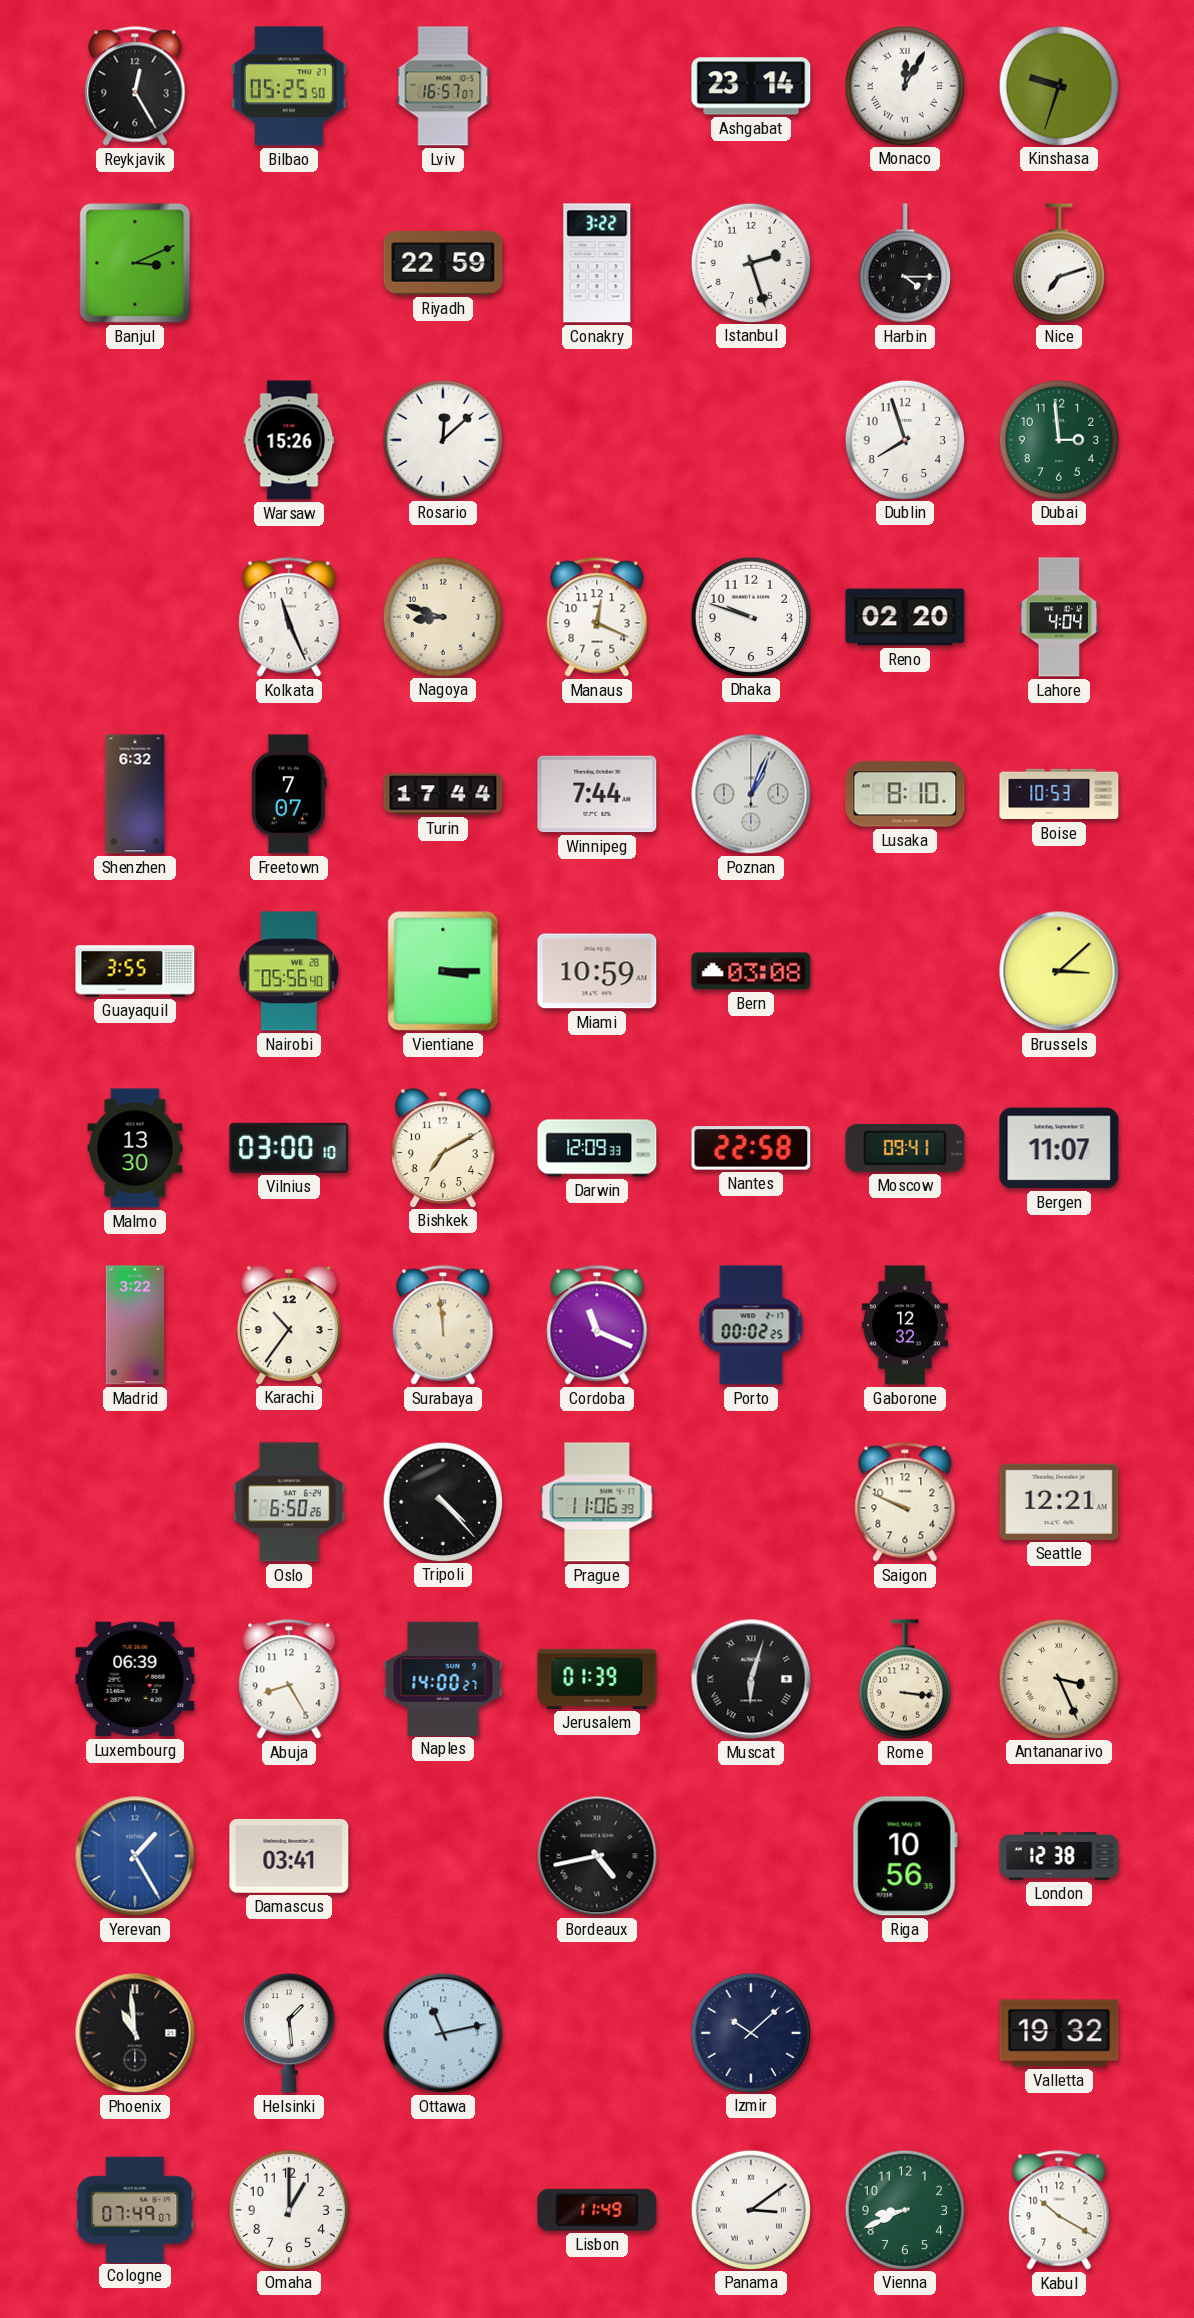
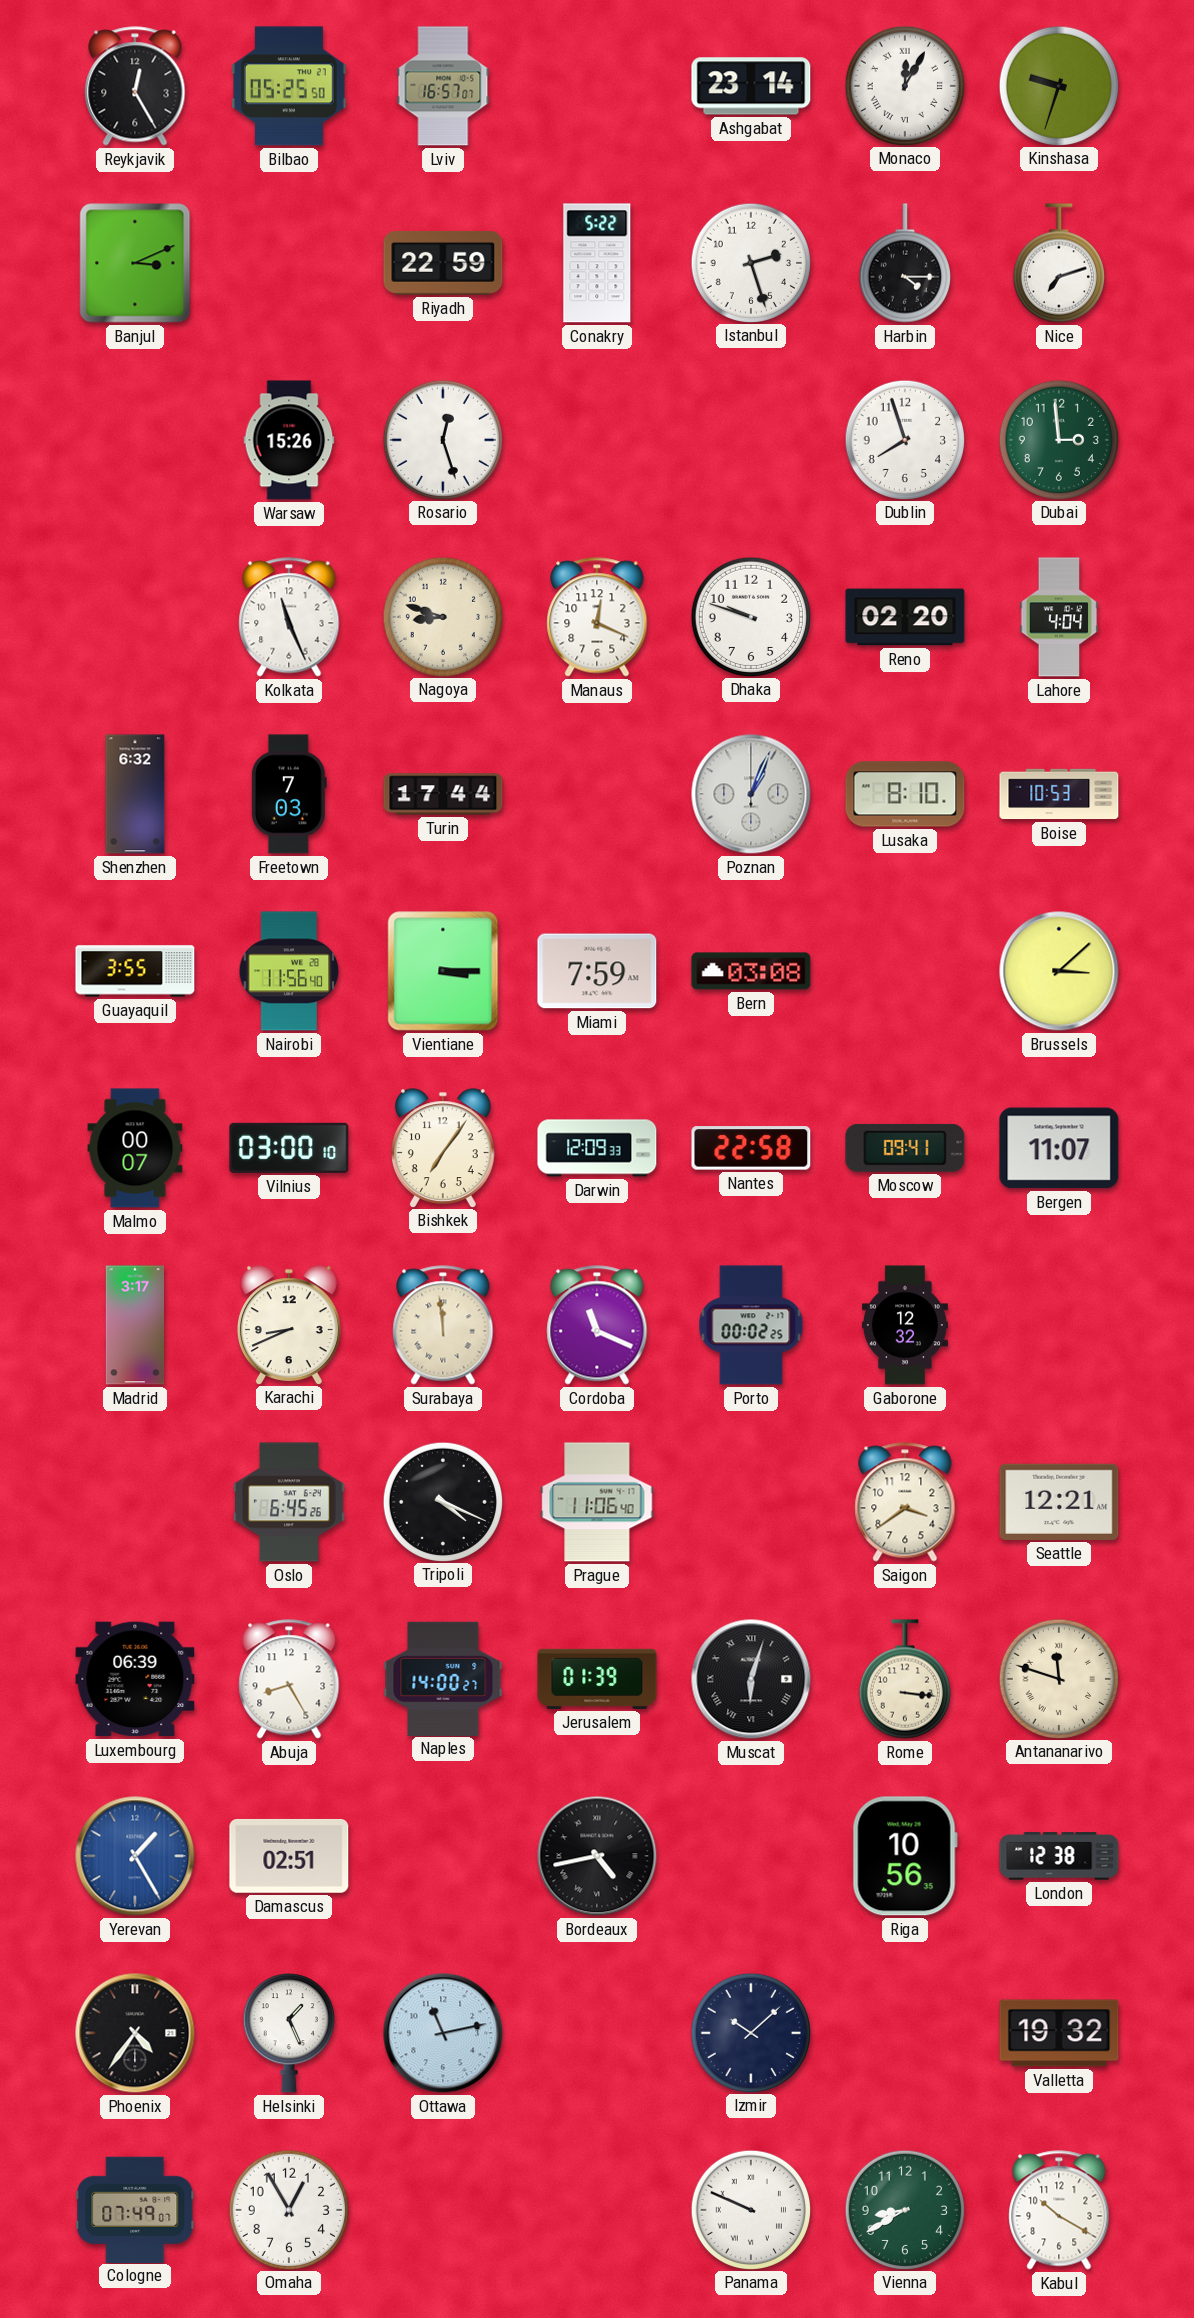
Conakry: 3:22 -> 5:22 (597, 263)
Rosario: 12:08 -> 12:27 (442, 439)
Freetown: 7:07 -> 7:03 (289, 794)
Winnipeg: 7:44 -> none (597, 794)
Nairobi: 05:56 -> 11:56 (289, 971)
Miami: 10:59 -> 7:59 (597, 971)
Malmo: 13:30 -> 00:07 (135, 1148)
Bishkek: 7:10 -> 7:06 (443, 1148)
Madrid: 3:22 -> 3:17 (135, 1325)
Karachi: 10:36 -> 8:41 (289, 1325)
Oslo: 6:50 -> 6:45 (289, 1502)
Tripoli: 4:23 -> 4:19 (442, 1501)
Prague: 11:06:39 -> 11:06:40 (597, 1502)
Saigon: 9:49 -> 3:39 (905, 1502)
Antananarivo: 3:26 -> 11:48 (1058, 1678)
Damascus: 03:41 -> 02:51 (289, 1856)
Phoenix: 10:59 -> 4:36 (135, 2033)
Helsinki: 1:29 -> 1:26 (289, 2033)
Omaha: 1:00 -> 12:55 (288, 2209)
Lisbon: 11:49 -> none (597, 2210)
Panama: 3:09 -> 9:49 (750, 2209)
Vienna: 8:41 -> 8:40 (904, 2209)
